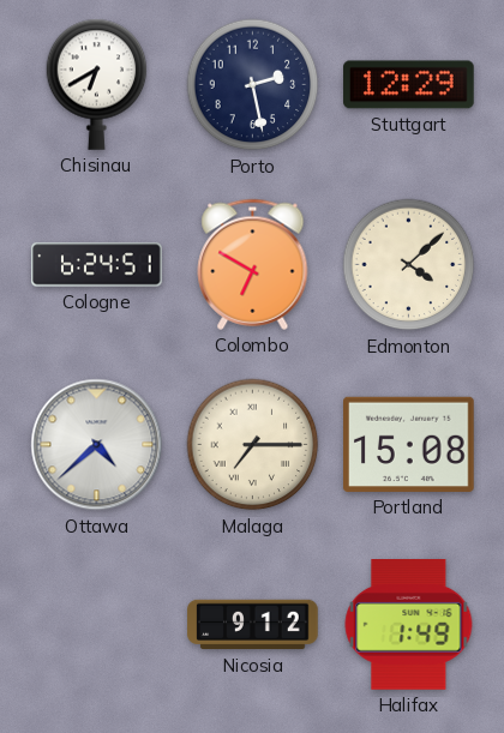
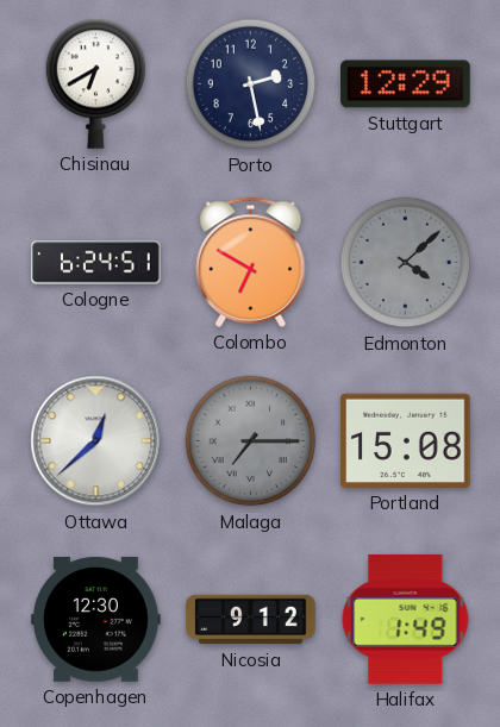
Edmonton dial: cream -> grey (406, 263)
Ottawa: 4:38 -> 12:38 (96, 441)
Malaga dial: cream -> grey (251, 441)
Copenhagen: none -> 12:30 (96, 620)
